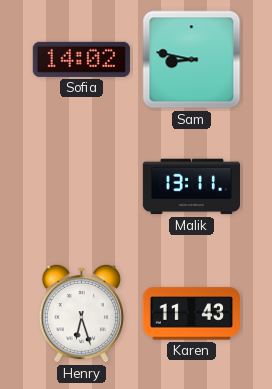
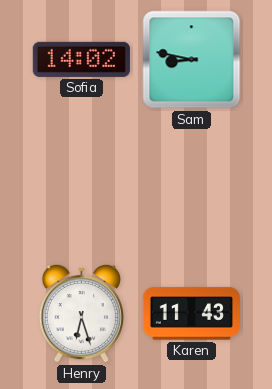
Malik: 13:11 -> none (191, 187)
